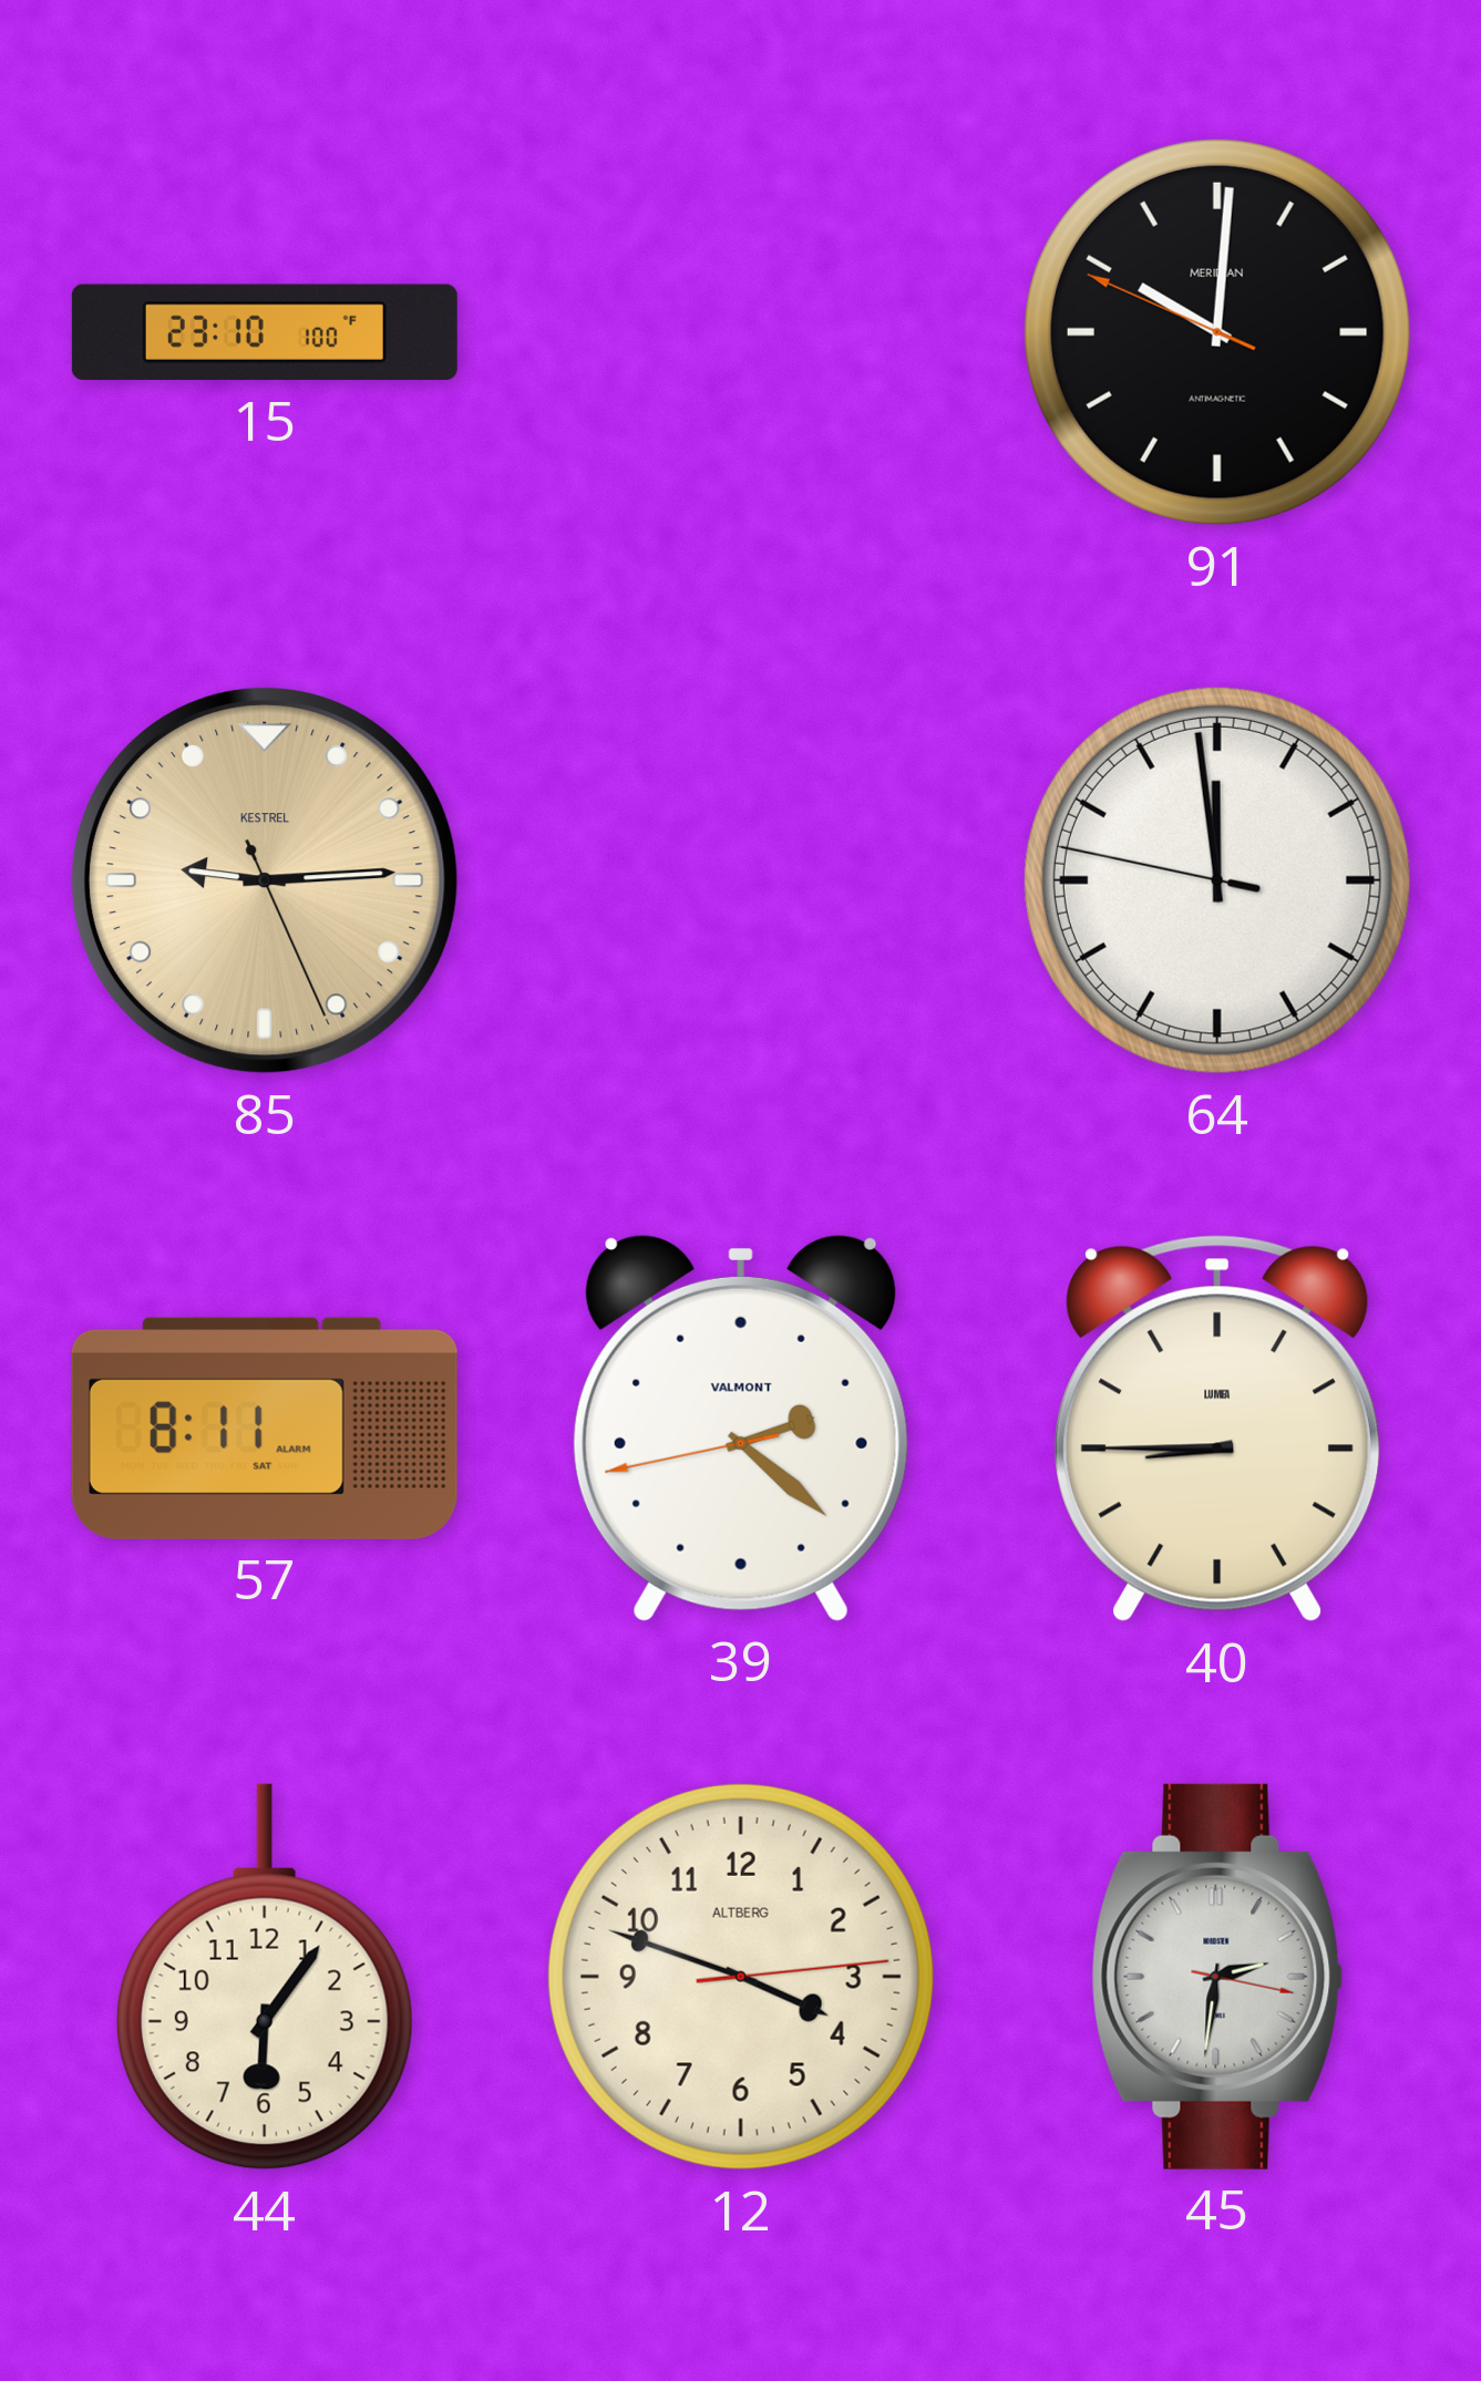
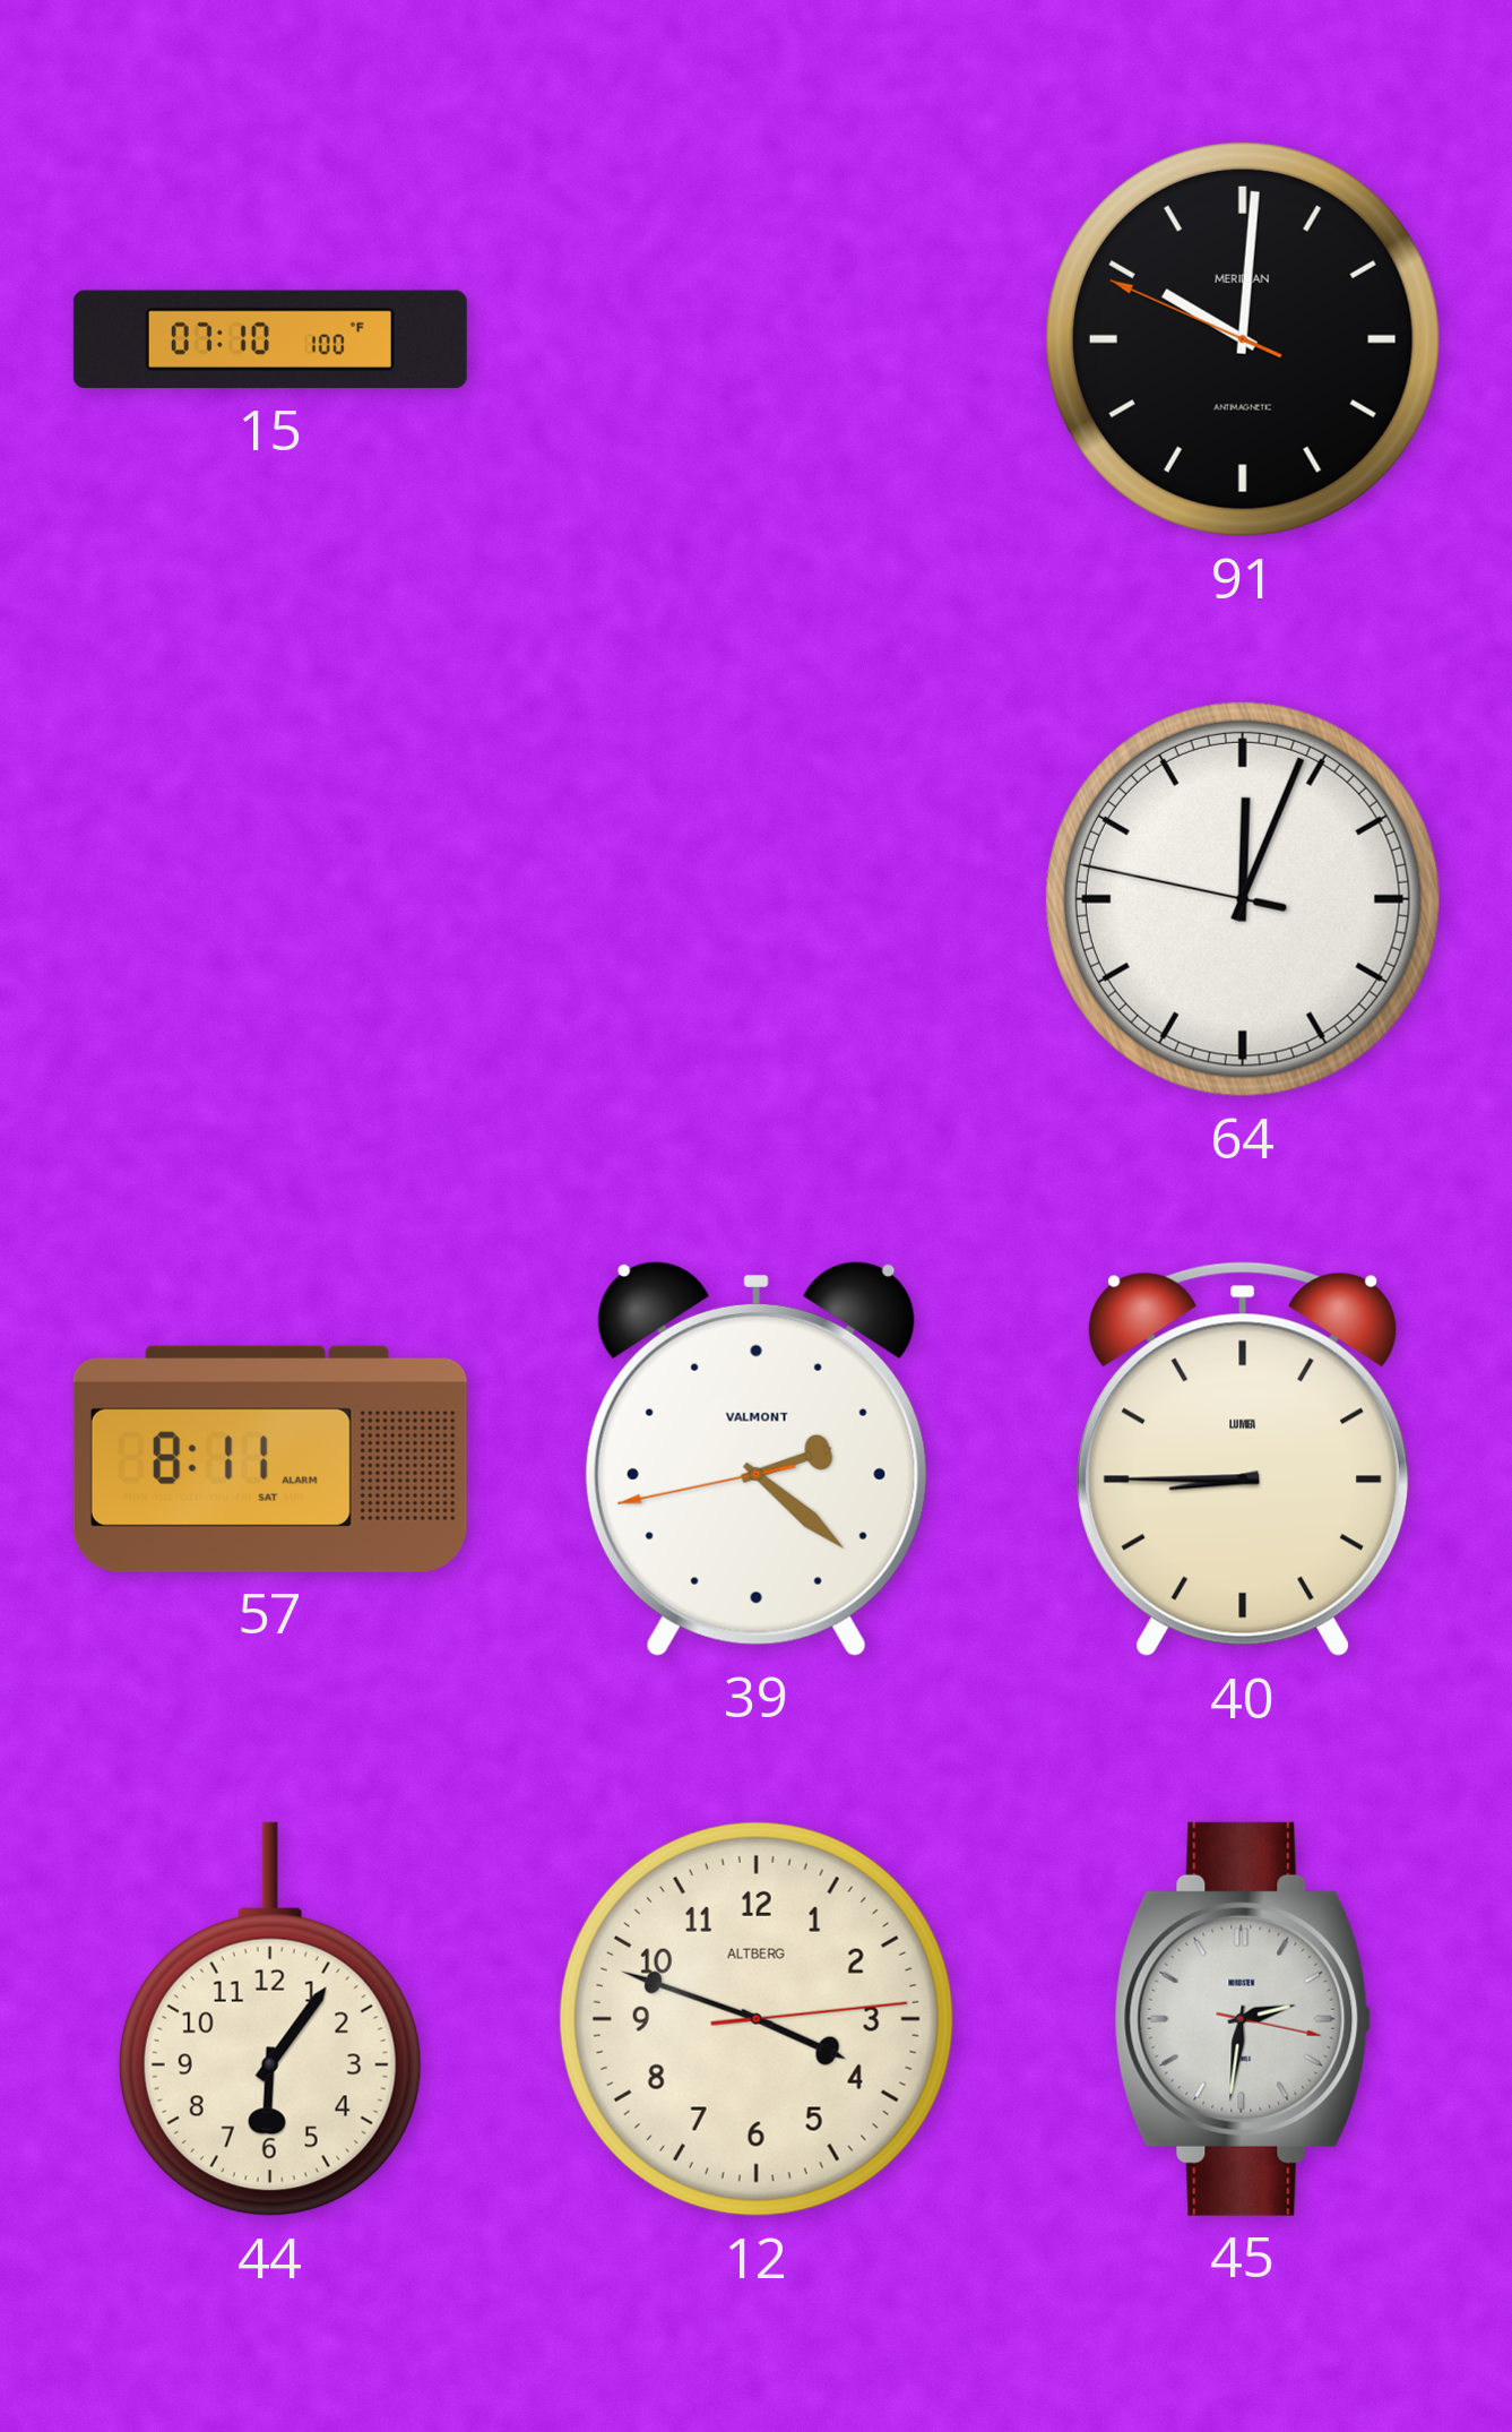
15: 23:10 -> 07:10 (270, 339)
85: 9:14 -> none (265, 880)
64: 11:58 -> 12:03 (1243, 899)
